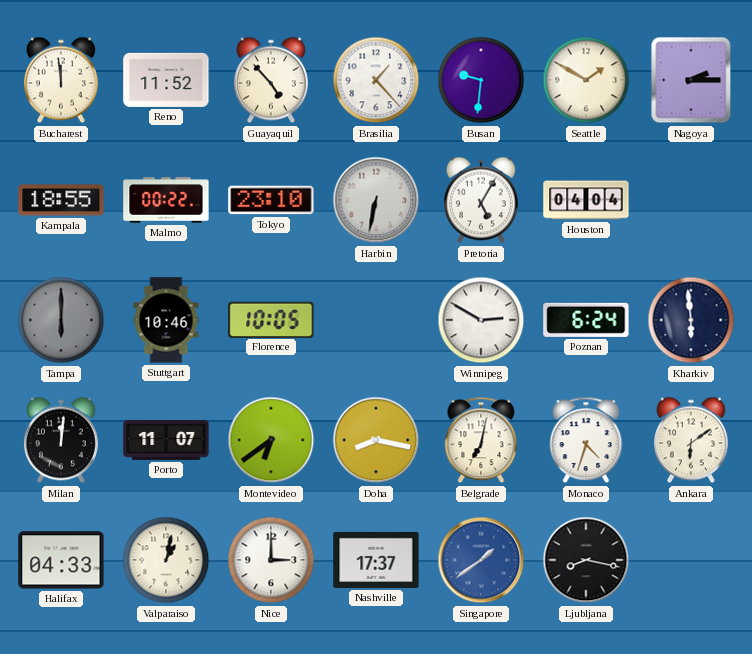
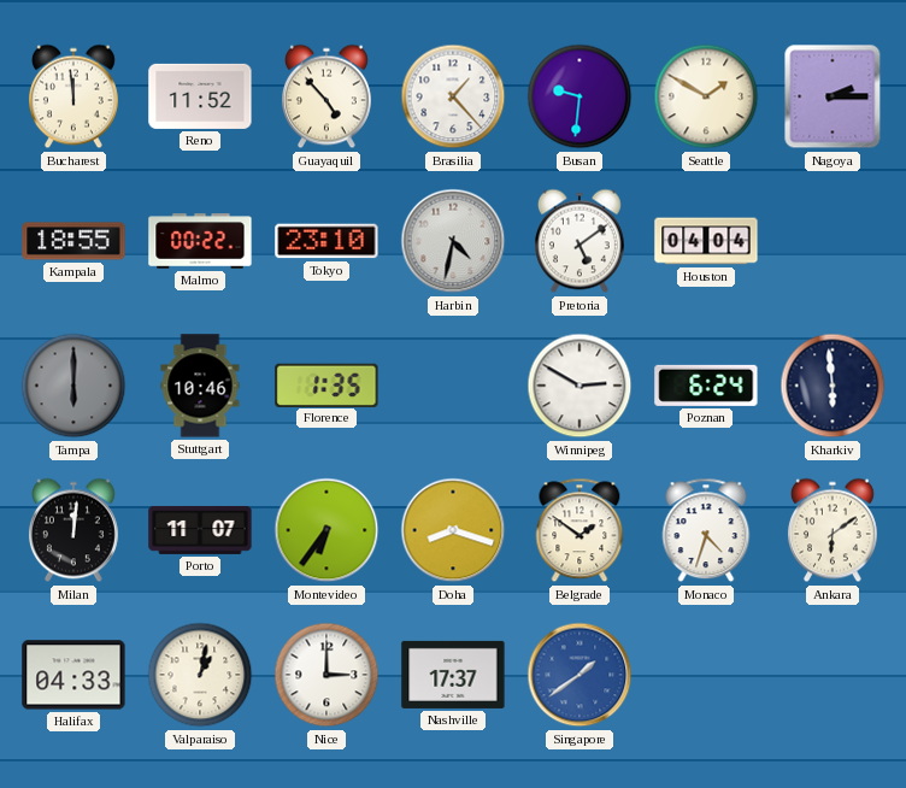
Harbin: 6:32 -> 4:32 (453, 241)
Pretoria: 5:05 -> 5:09 (580, 241)
Florence: 10:05 -> 1:35 (326, 384)
Montevideo: 6:39 -> 6:36 (326, 530)
Doha: 8:17 -> 8:18 (453, 530)
Belgrade: 7:02 -> 1:51 (580, 530)
Ljubljana: 8:17 -> none (586, 560)
